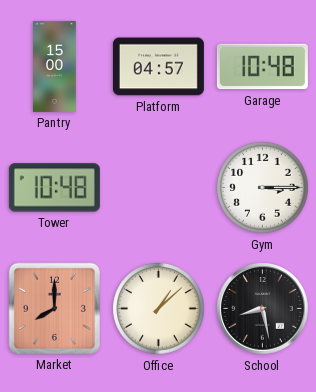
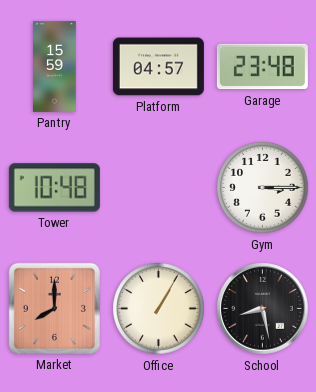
Pantry: 15:00 -> 15:59 (55, 66)
Garage: 10:48 -> 23:48 (262, 67)
Office: 1:08 -> 1:05 (159, 309)
